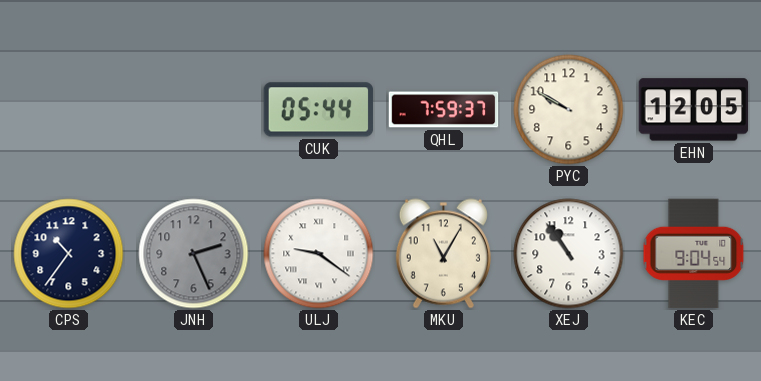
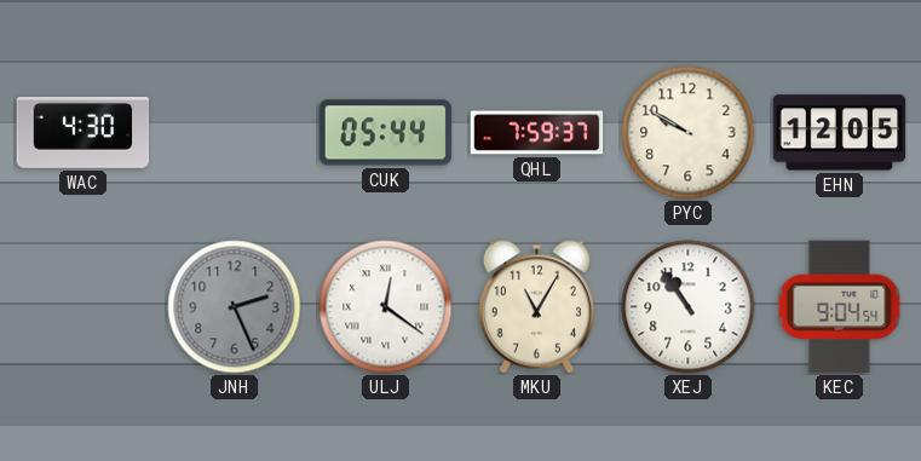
WAC: none -> 4:30 (84, 133)
CPS: 10:36 -> none (69, 254)
ULJ: 9:21 -> 12:21 (386, 307)
